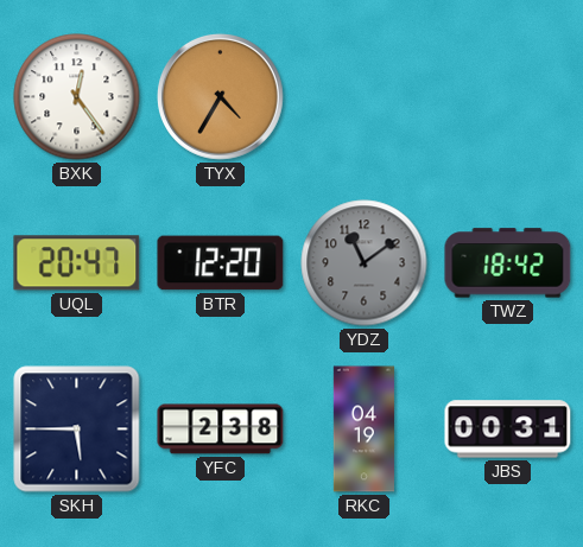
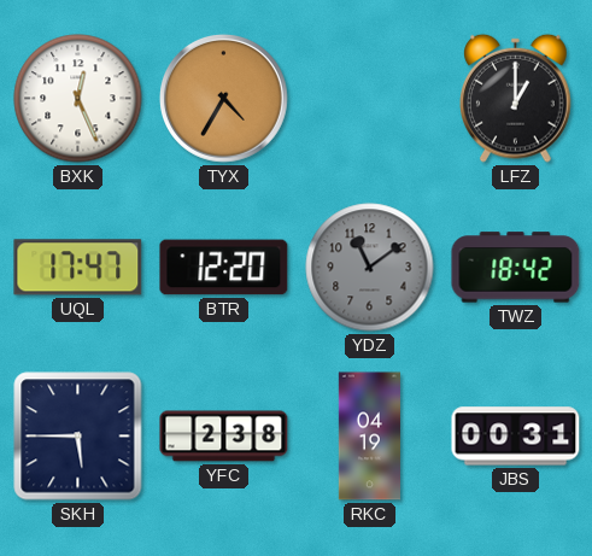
BXK: 12:24 -> 12:26 (78, 99)
LFZ: none -> 1:00 (516, 98)
UQL: 20:47 -> 17:47 (78, 268)
